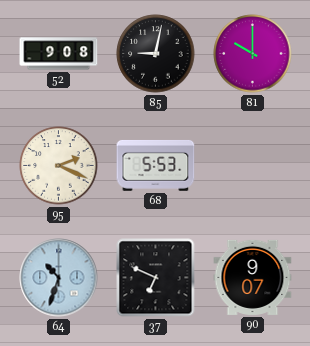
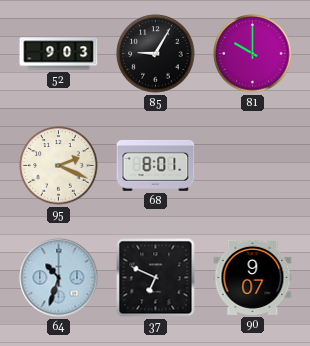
52: 9:08 -> 9:03 (59, 54)
85: 9:02 -> 9:05 (156, 54)
68: 5:53 -> 8:01 (156, 165)
